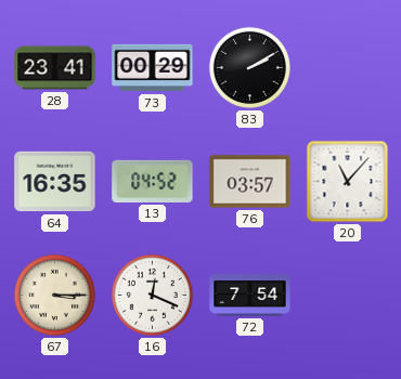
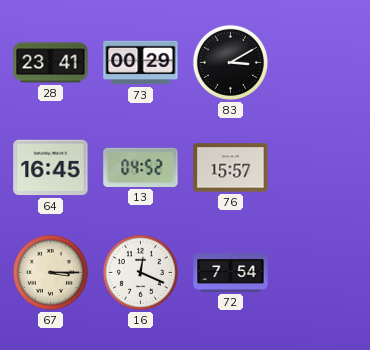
83: 2:10 -> 3:10 (230, 62)
64: 16:35 -> 16:45 (51, 168)
76: 03:57 -> 15:57 (231, 168)
20: 11:07 -> none (348, 182)
